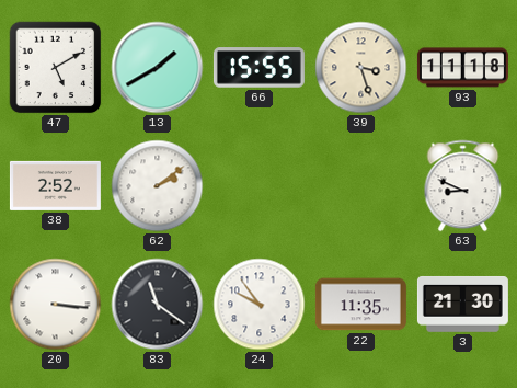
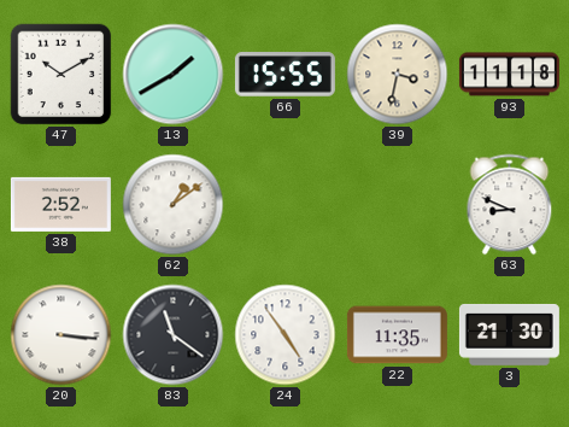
47: 5:10 -> 10:10 (61, 75)
39: 3:27 -> 3:32 (398, 75)
62: 2:09 -> 1:09 (174, 205)
24: 9:54 -> 4:54 (286, 335)
